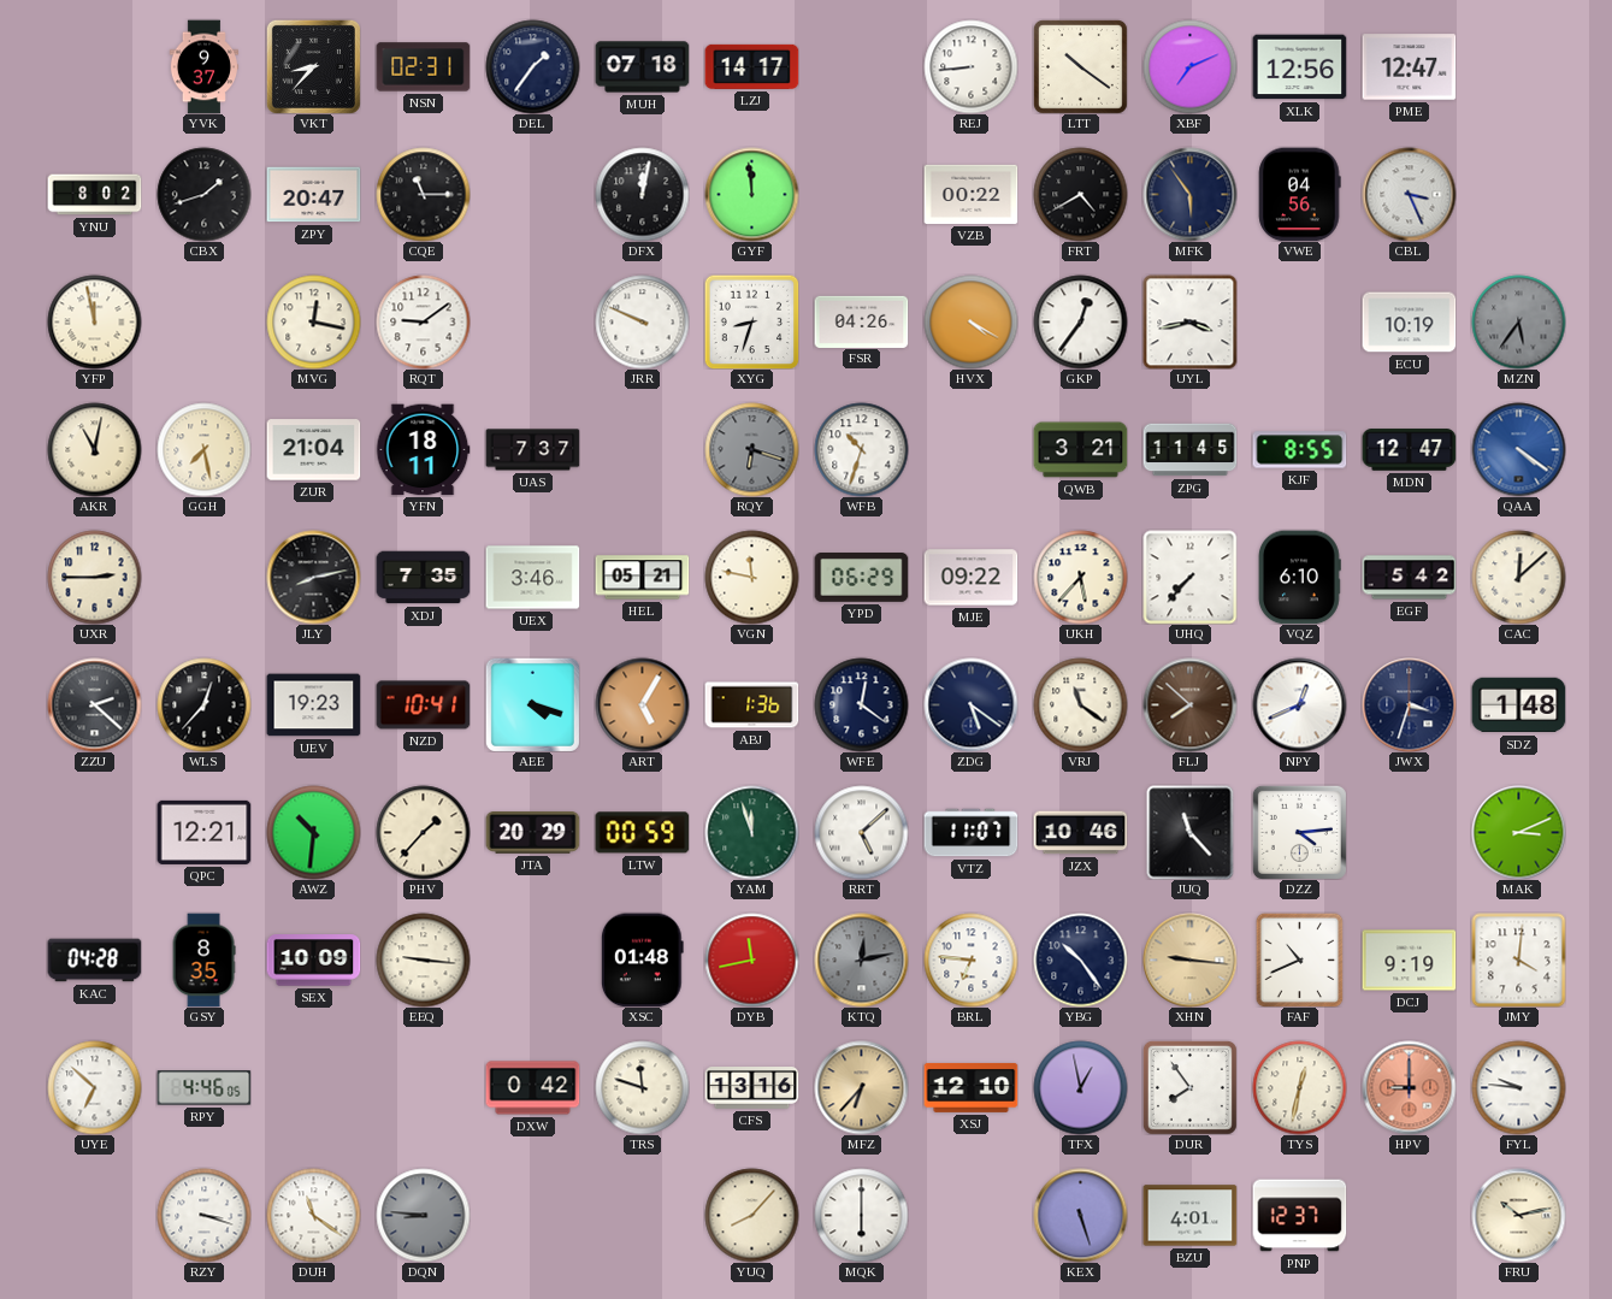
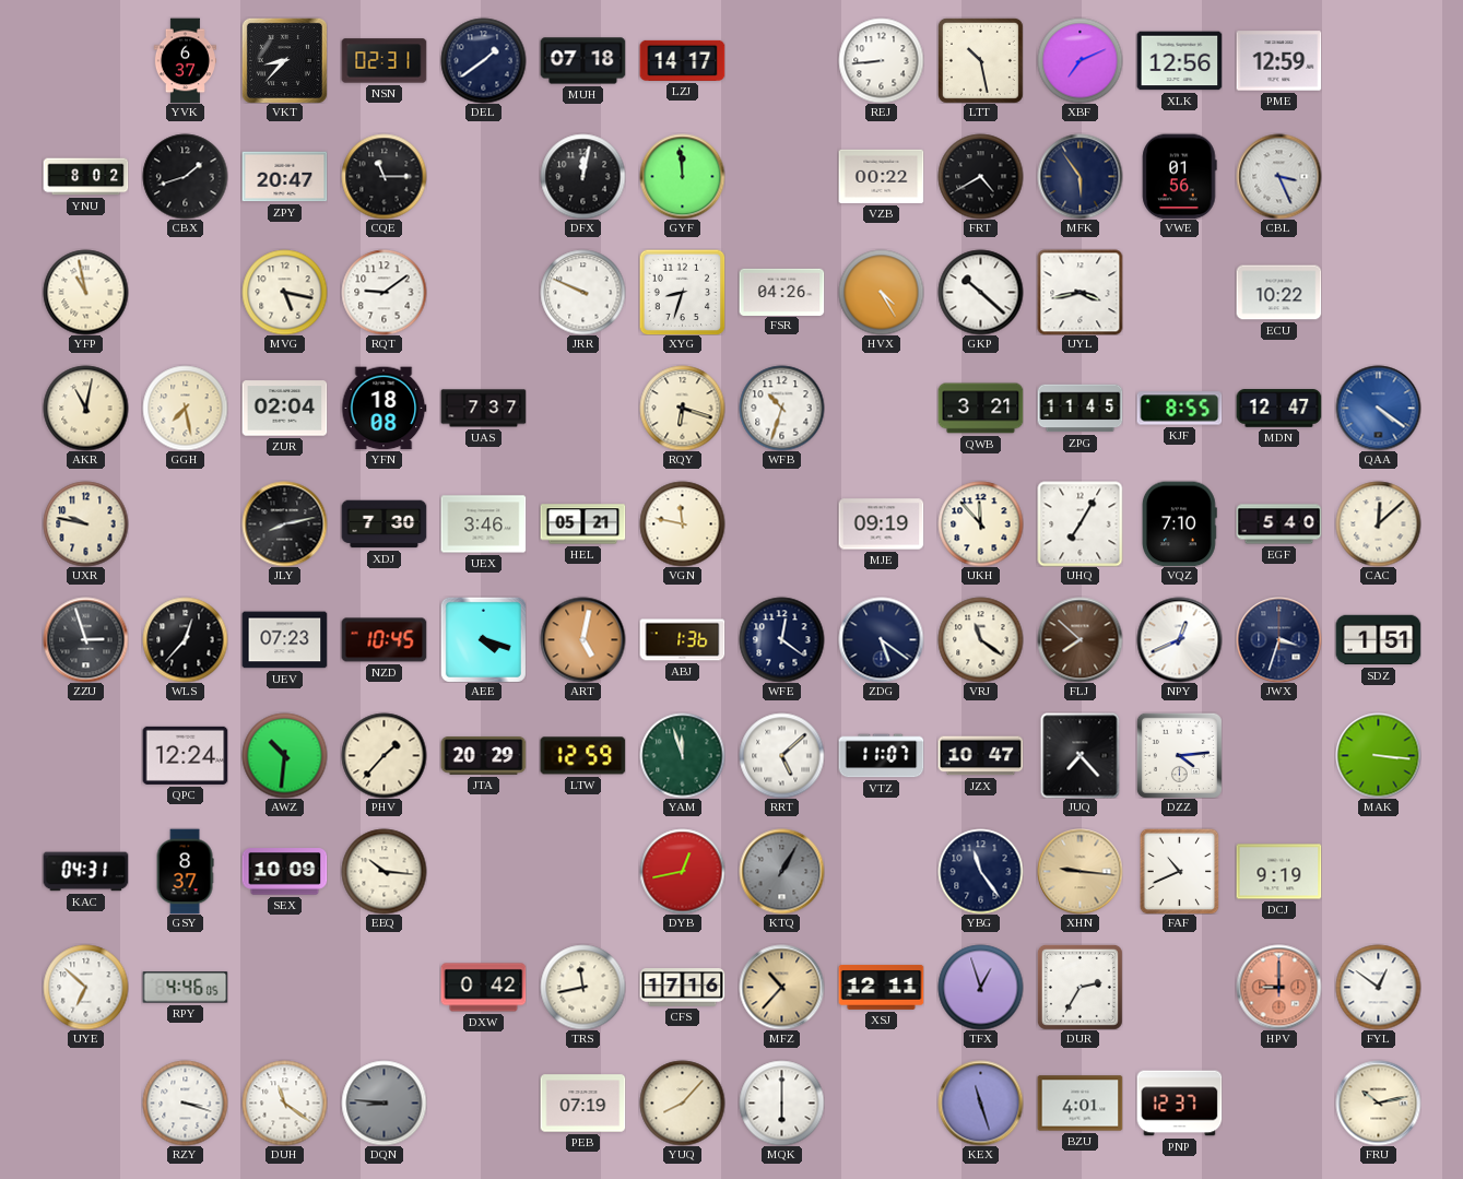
YVK: 9:37 -> 6:37 (185, 60)
DEL: 1:36 -> 1:39 (483, 60)
LTT: 10:21 -> 10:28 (980, 60)
PME: 12:47 -> 12:59 (1278, 61)
VWE: 04:56 -> 01:56 (1180, 176)
YFP: 11:58 -> 10:58 (85, 292)
MVG: 12:17 -> 5:17 (284, 292)
HVX: 4:20 -> 4:25 (881, 292)
GKP: 12:36 -> 10:22 (980, 292)
ECU: 10:19 -> 10:22 (1278, 293)
MZN: 5:36 -> none (1518, 321)
ZUR: 21:04 -> 02:04 (284, 409)
YFN: 18:11 -> 18:08 (384, 409)
RQY dial: grey -> cream (682, 408)
UXR: 2:45 -> 9:47 (85, 523)
XDJ: 7:35 -> 7:30 (384, 524)
YPD: 06:29 -> none (861, 578)
MJE: 09:22 -> 09:19 (881, 524)
UKH: 5:37 -> 11:53 (980, 523)
UHQ: 7:37 -> 7:05 (1079, 523)
VQZ: 6:10 -> 7:10 (1179, 523)
EGF: 5:42 -> 5:40 (1278, 524)
ZZU: 2:22 -> 2:57 (85, 639)
UEV: 19:23 -> 07:23 (284, 640)
NZD: 10:41 -> 10:45 (384, 640)
ART: 5:05 -> 5:02 (582, 639)
SDZ: 1:48 -> 1:51 (1378, 640)
QPC: 12:21 -> 12:24 (185, 755)
LTW: 00:59 -> 12:59 (582, 756)
JZX: 10:46 -> 10:47 (980, 756)
JUQ: 11:23 -> 7:23 (1081, 755)
MAK: 3:11 -> 3:16 (1378, 755)
KAC: 04:28 -> 04:31 (85, 872)
GSY: 8:35 -> 8:37 (185, 871)
EEQ: 9:16 -> 10:16 (384, 871)
XSC: 01:48 -> none (642, 960)
DYB: 11:43 -> 12:43 (682, 871)
KTQ: 12:13 -> 1:05 (781, 871)
BRL: 6:46 -> none (970, 960)
YBG: 10:24 -> 11:24 (980, 871)
JMY: 4:01 -> none (1518, 960)
TRS: 11:48 -> 11:43 (582, 987)
CFS: 13:16 -> 17:16 (682, 988)
MFZ: 6:37 -> 10:37 (781, 987)
XSJ: 12:10 -> 12:11 (881, 987)
TFX: 12:58 -> 12:57 (980, 987)
DUR: 7:54 -> 2:35 (1079, 987)
TYS: 12:32 -> none (1299, 1087)
FYL: 9:46 -> 12:51 (1378, 987)
PEB: none -> 07:19 (582, 1104)
KEX: 5:27 -> 11:27 (980, 1103)
